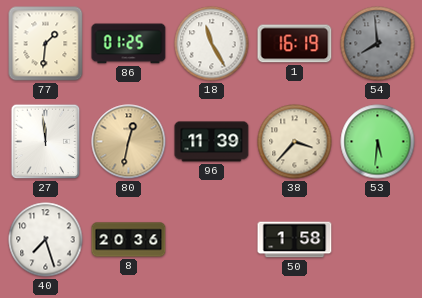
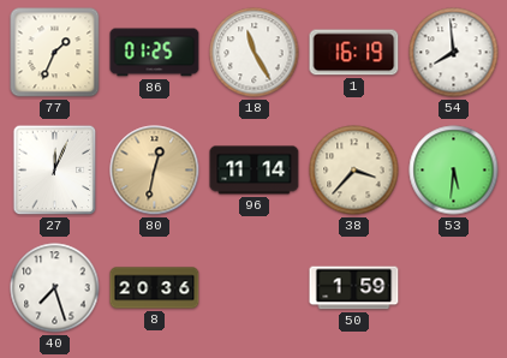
77: 1:31 -> 1:34 (55, 53)
54 dial: grey -> white (454, 53)
27: 11:59 -> 12:04 (55, 171)
96: 11:39 -> 11:14 (255, 171)
50: 1:58 -> 1:59 (354, 288)
